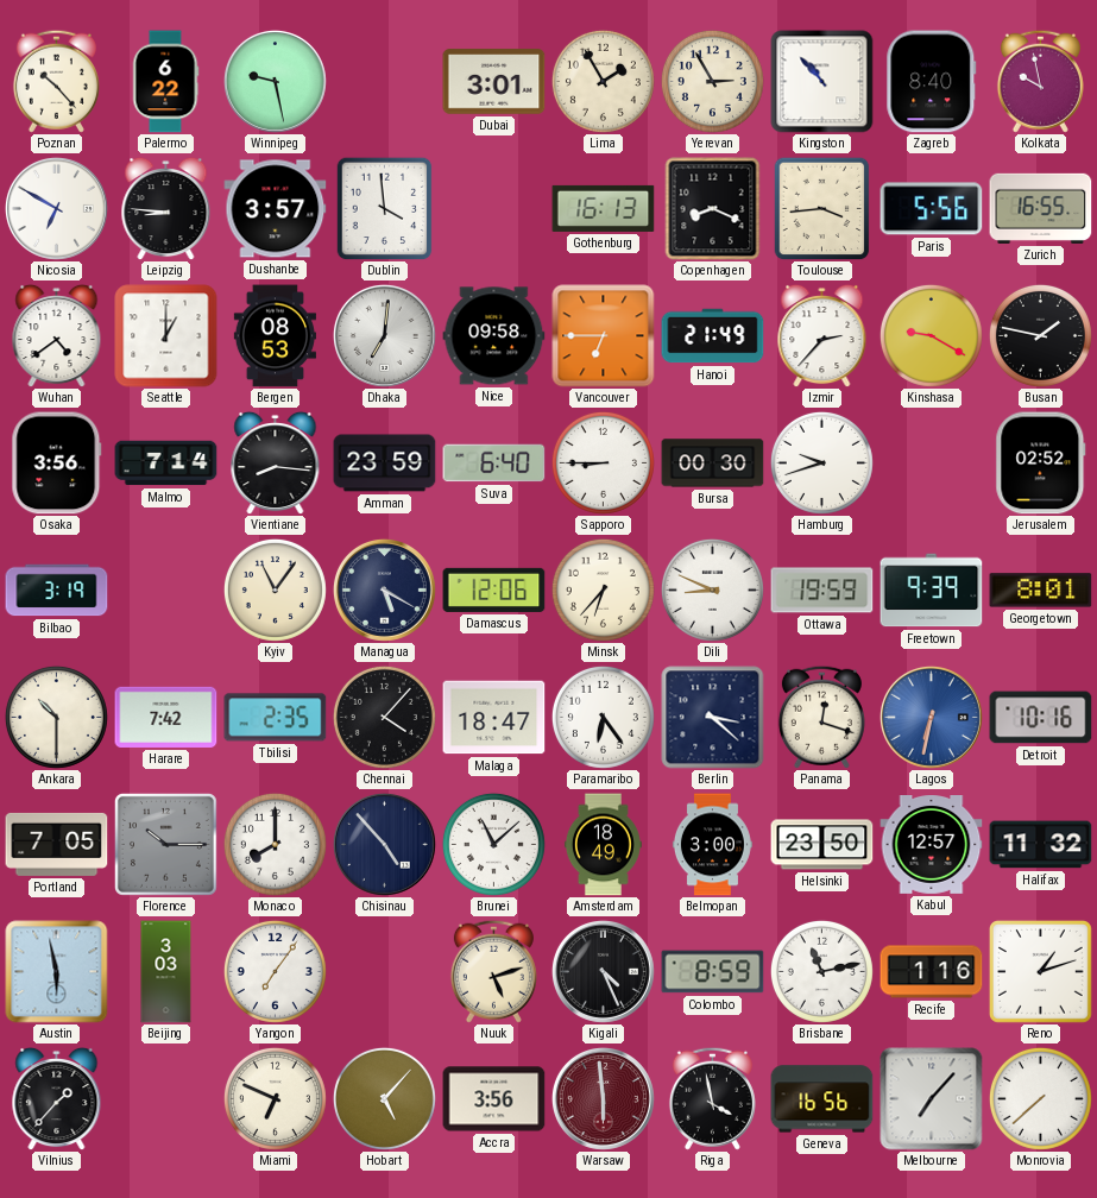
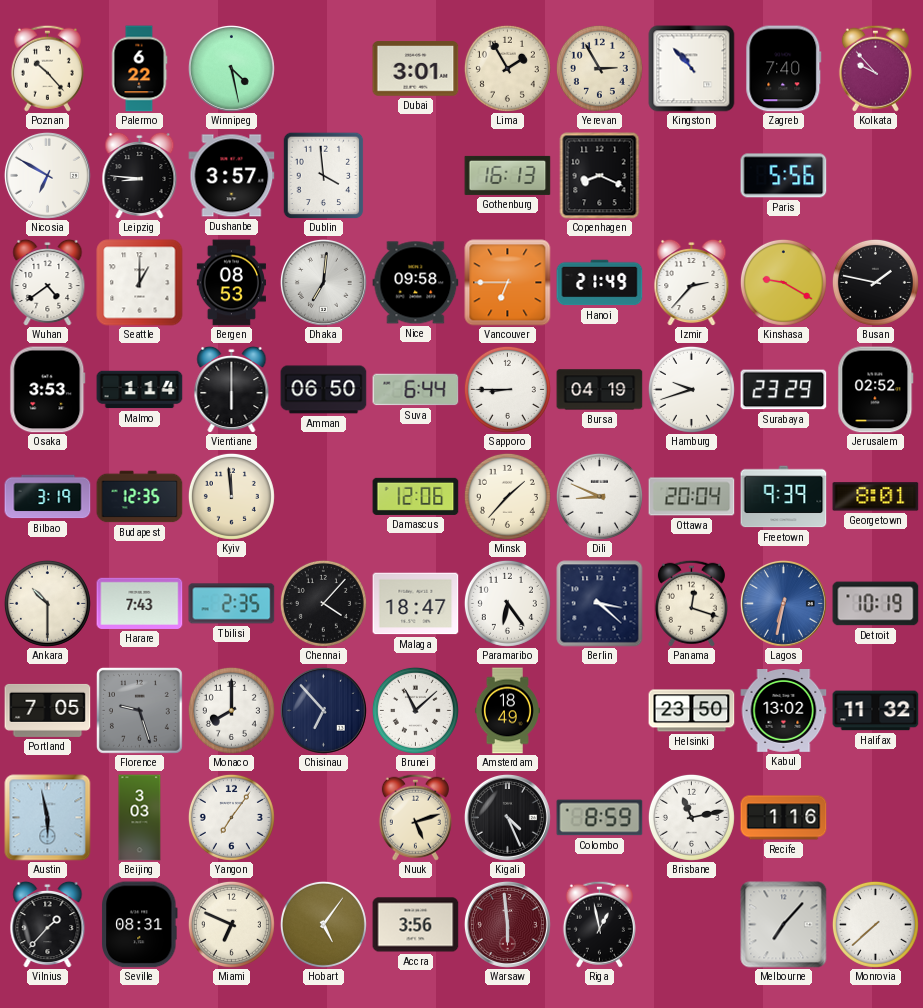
Winnipeg: 9:28 -> 4:28 (231, 68)
Zagreb: 8:40 -> 7:40 (784, 69)
Kolkata: 9:58 -> 9:53 (875, 68)
Toulouse: 3:44 -> none (822, 208)
Zurich: 16:55 -> none (1041, 208)
Osaka: 3:56 -> 3:53 (48, 390)
Malmo: 7:14 -> 1:14 (140, 390)
Vientiane: 8:16 -> 6:00 (232, 389)
Amman: 23:59 -> 06:50 (324, 390)
Suva: 6:40 -> 6:44 (416, 390)
Bursa: 00:30 -> 04:19 (600, 390)
Surabaya: none -> 23:29 (784, 390)
Budapest: none -> 12:35 (140, 497)
Kyiv: 11:06 -> 11:59 (231, 496)
Managua: 5:20 -> none (384, 589)
Minsk: 6:37 -> 1:37 (507, 496)
Ottawa: 19:59 -> 20:04 (692, 497)
Harare: 7:42 -> 7:43 (140, 603)
Detroit: 10:16 -> 10:19 (876, 604)
Florence: 10:15 -> 9:27 (139, 710)
Chisinau: 4:53 -> 6:53 (323, 710)
Belmopan: 3:00 -> none (712, 845)
Kabul: 12:57 -> 13:02 (784, 711)
Reno: 1:12 -> none (1040, 971)
Seville: none -> 08:31 (140, 925)
Hobart: 5:07 -> 5:06 (323, 924)
Riga: 3:58 -> 12:58 (599, 924)
Geneva: 16:56 -> none (822, 1099)
